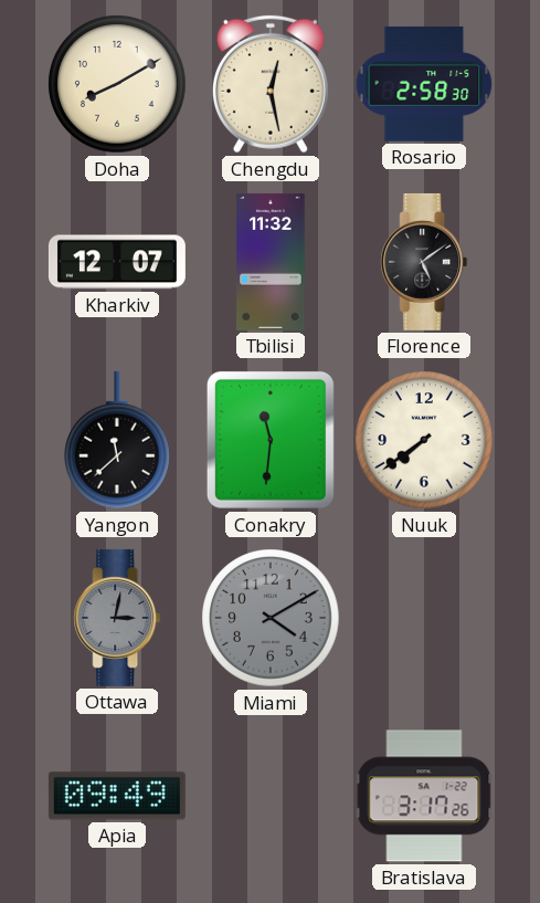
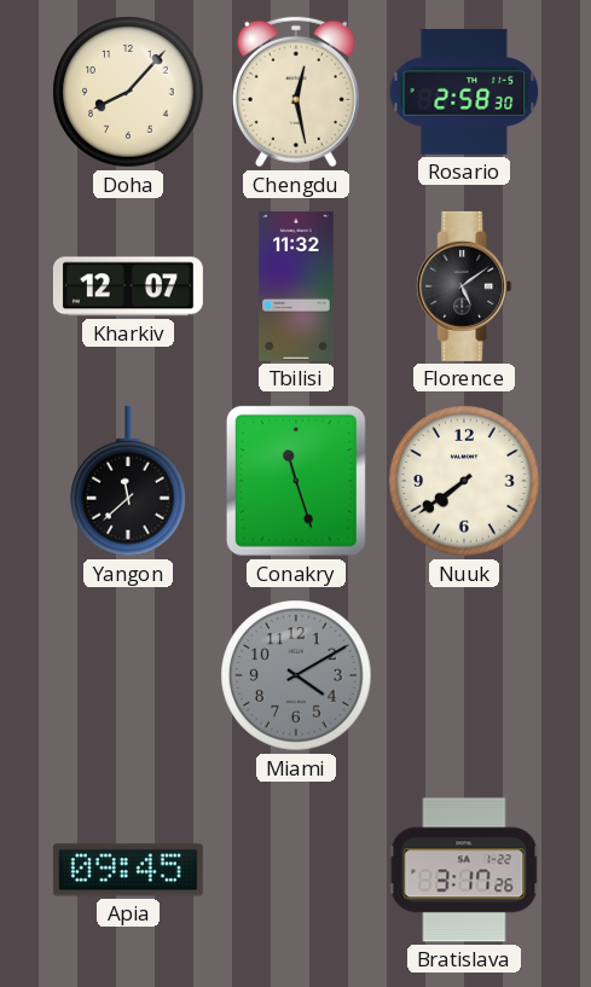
Doha: 8:10 -> 8:07 (128, 92)
Conakry: 11:31 -> 11:27 (296, 481)
Ottawa: 3:02 -> none (117, 618)
Apia: 09:49 -> 09:45 (128, 870)
